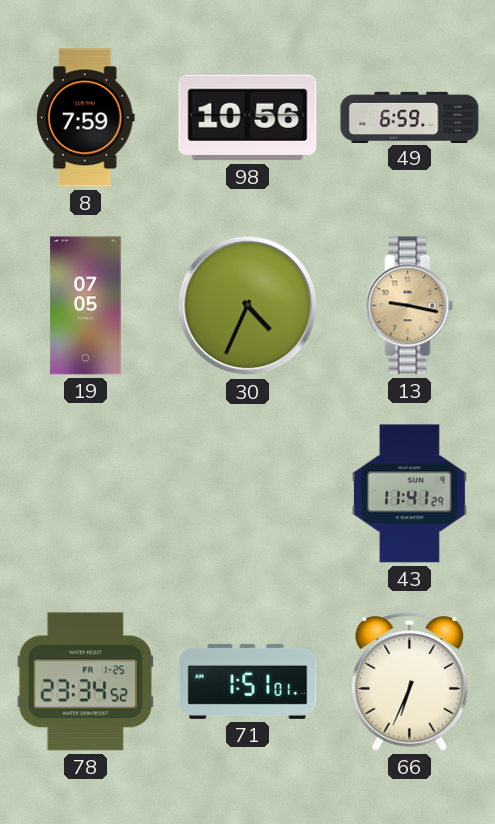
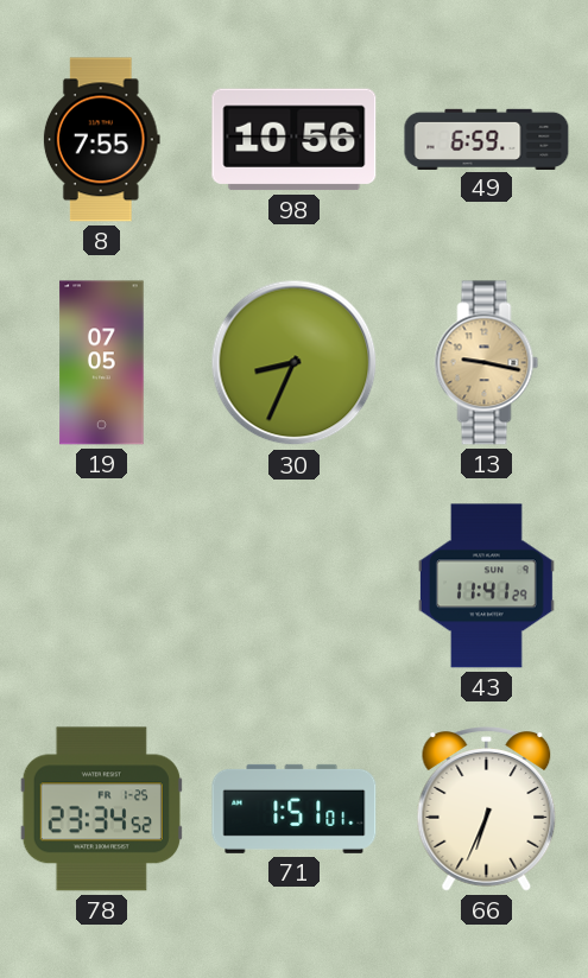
8: 7:59 -> 7:55 (101, 140)
30: 4:34 -> 8:34 (295, 363)
